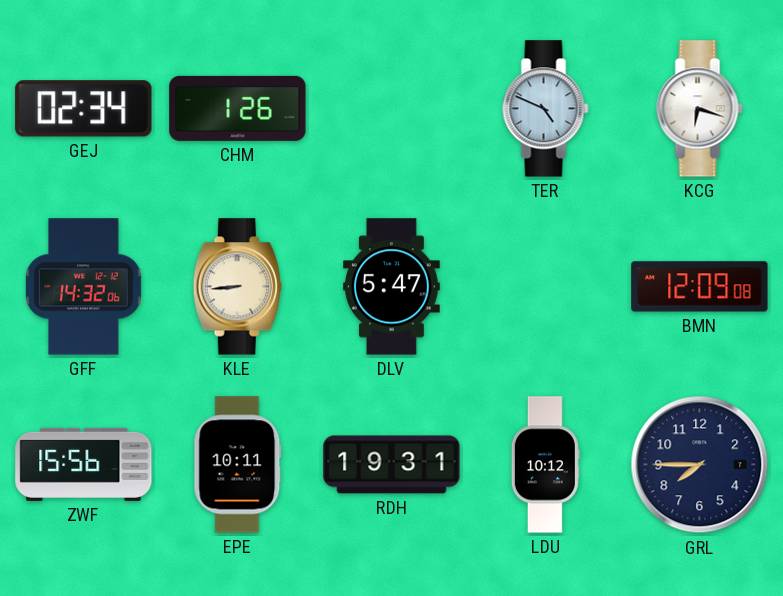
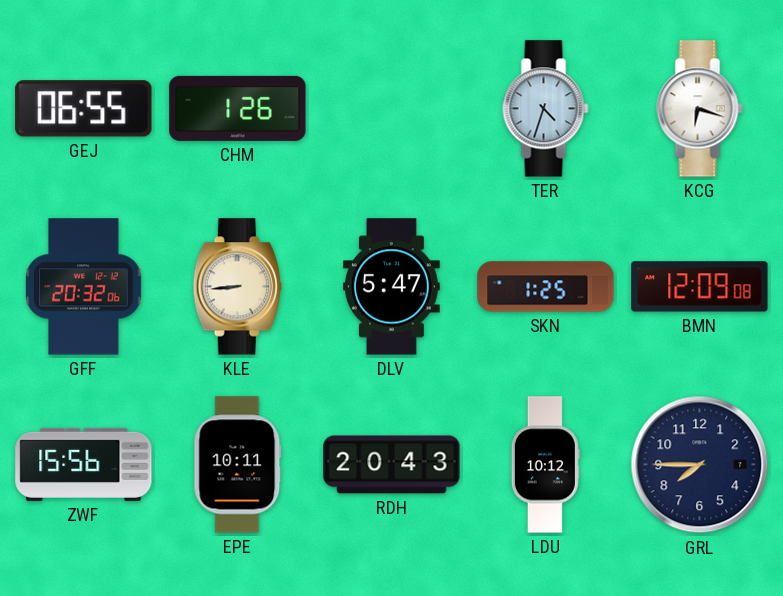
GEJ: 02:34 -> 06:55 (84, 109)
TER: 4:49 -> 4:33 (546, 109)
GFF: 14:32 -> 20:32 (84, 287)
SKN: none -> 1:25 (546, 287)
RDH: 19:31 -> 20:43 (392, 465)
